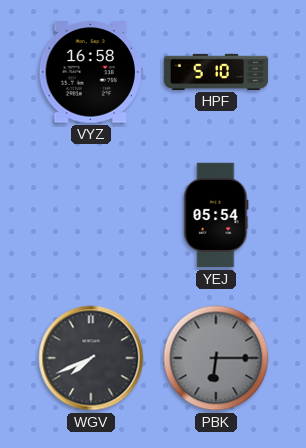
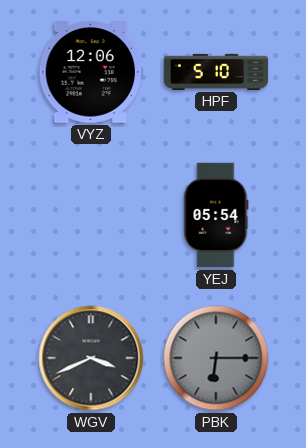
VYZ: 16:58 -> 12:06 (91, 72)
WGV: 7:41 -> 3:41 (91, 358)
